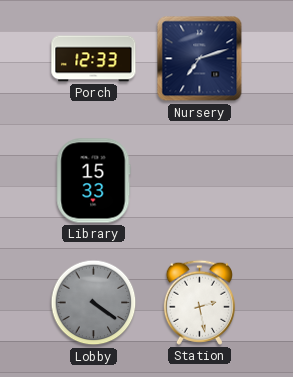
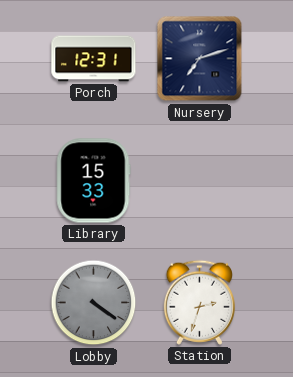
Porch: 12:33 -> 12:31 (94, 59)
Station: 2:28 -> 2:33 (199, 302)
